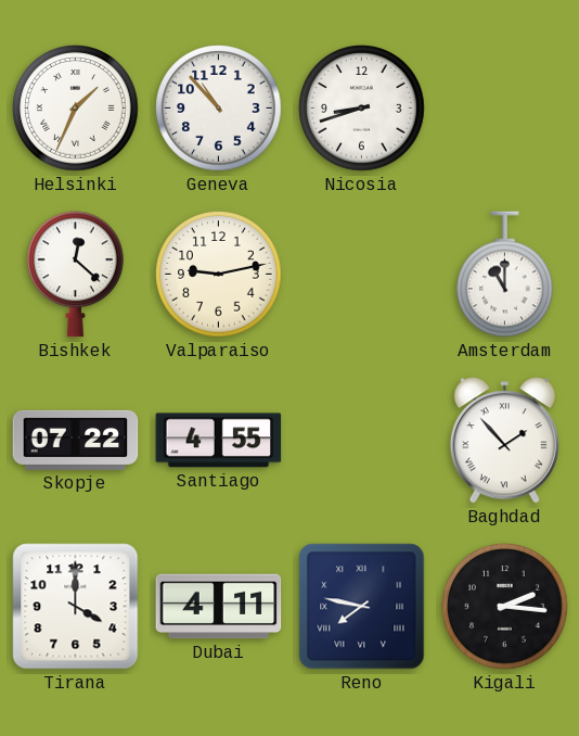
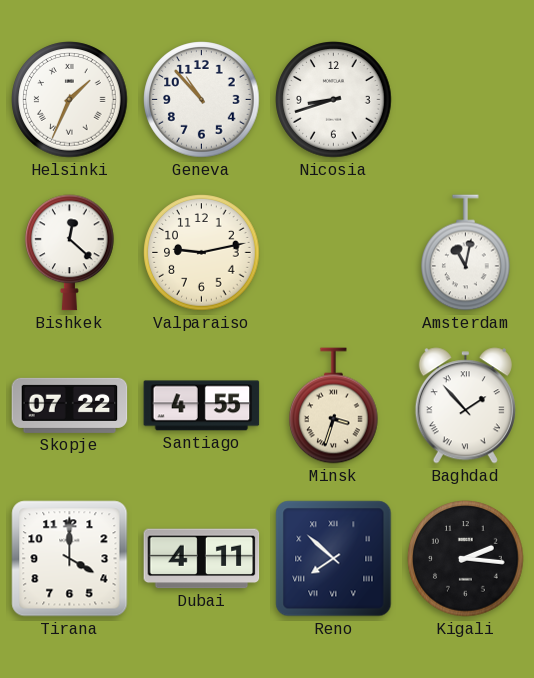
Amsterdam: 11:00 -> 11:02 (466, 253)
Minsk: none -> 3:33 (334, 406)
Reno: 7:47 -> 7:52 (334, 559)
